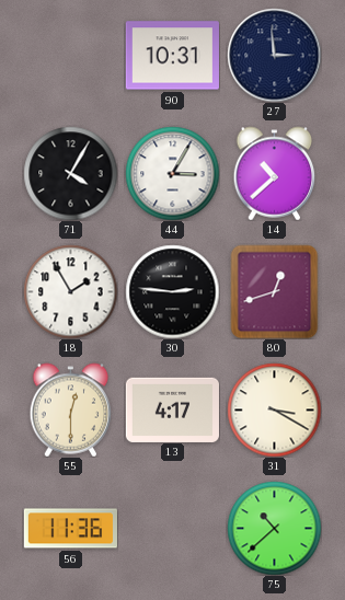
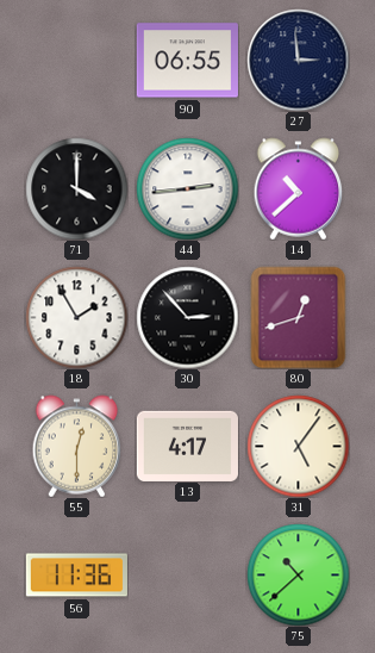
90: 10:31 -> 06:55 (187, 61)
71: 4:05 -> 4:00 (76, 188)
44: 3:05 -> 2:44 (187, 188)
30: 2:46 -> 2:53 (187, 317)
31: 3:20 -> 5:06 (298, 446)
